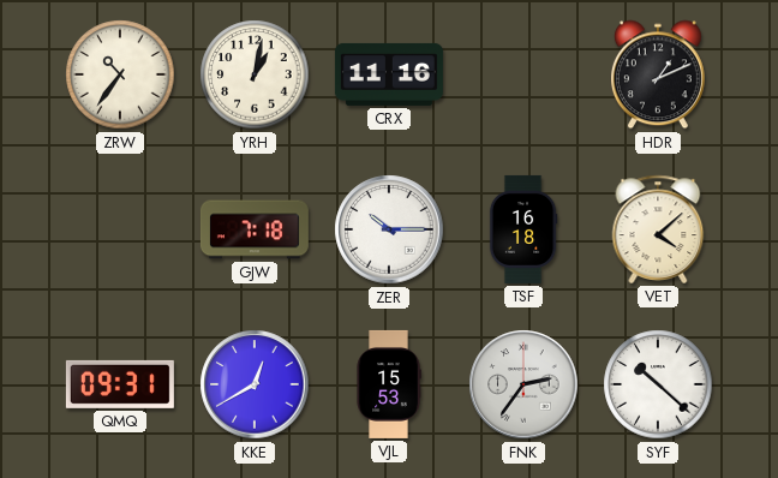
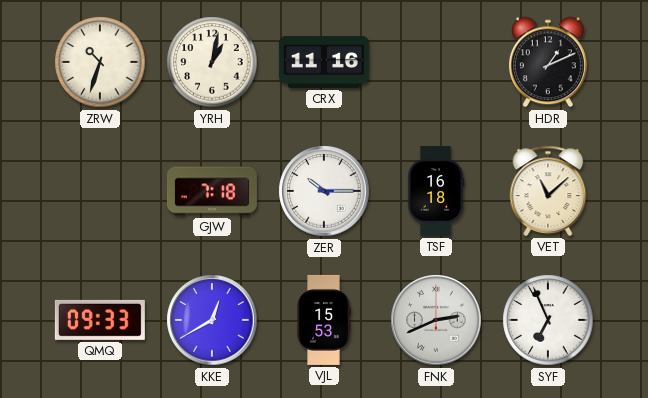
ZRW: 10:36 -> 10:33 (100, 62)
VET: 4:08 -> 11:08 (548, 191)
QMQ: 09:31 -> 09:33 (100, 320)
FNK: 2:36 -> 2:41 (436, 320)
SYF: 10:22 -> 6:56 (548, 320)
